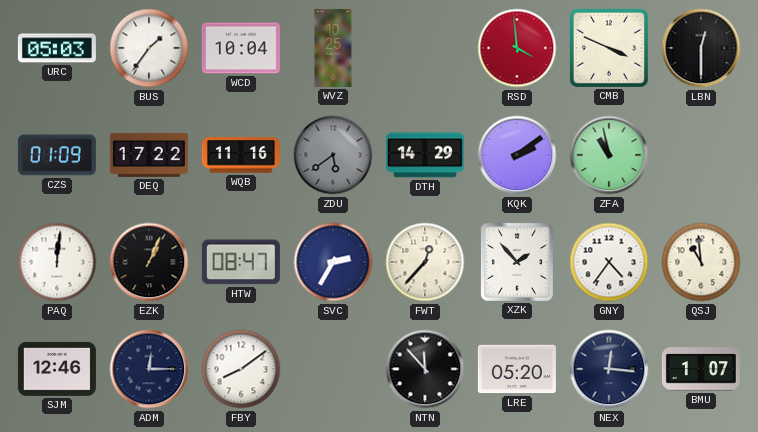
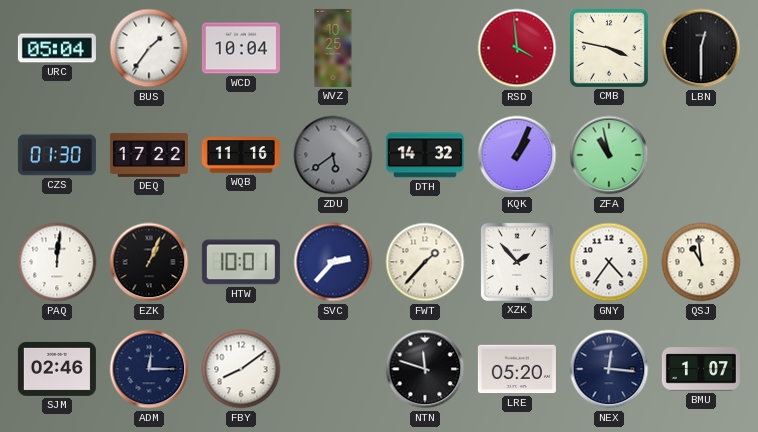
URC: 05:03 -> 05:04 (57, 48)
CMB: 3:49 -> 3:47 (609, 48)
CZS: 01:09 -> 01:30 (57, 155)
DTH: 14:29 -> 14:32 (425, 155)
KQK: 2:09 -> 1:04 (517, 155)
HTW: 08:47 -> 10:01 (241, 262)
SVC: 2:35 -> 2:37 (333, 262)
FWT: 12:37 -> 1:37 (425, 262)
SJM: 12:46 -> 02:46 (57, 369)
NTN: 11:53 -> 11:48 (425, 369)
